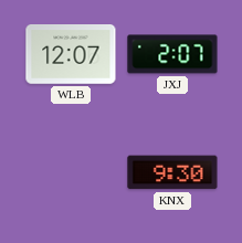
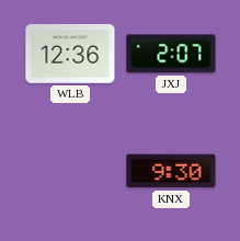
WLB: 12:07 -> 12:36 (70, 55)
